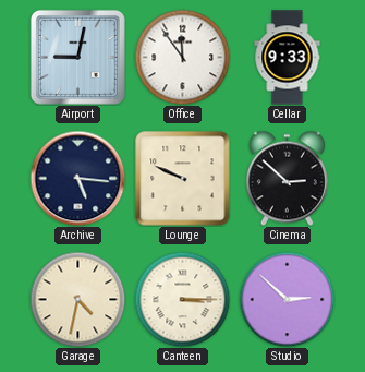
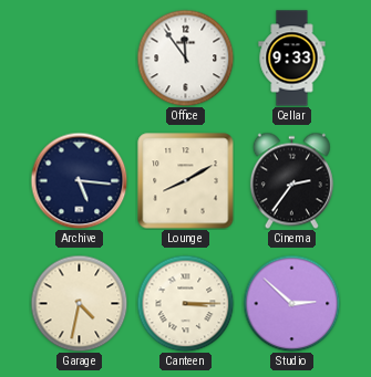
Airport: 9:02 -> none (77, 57)
Lounge: 9:49 -> 8:10 (186, 181)
Cinema: 2:52 -> 2:36 (291, 180)
